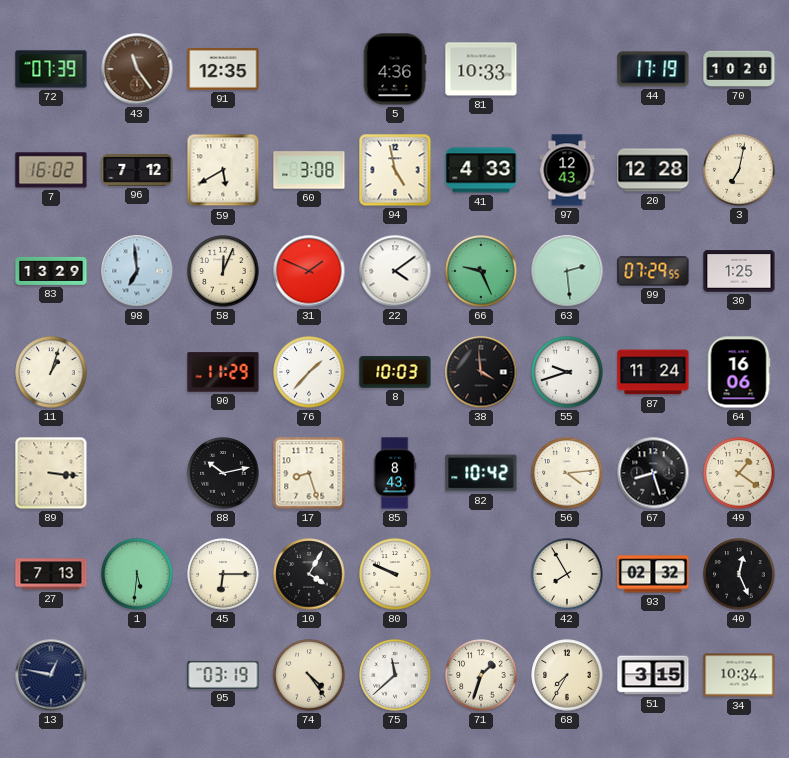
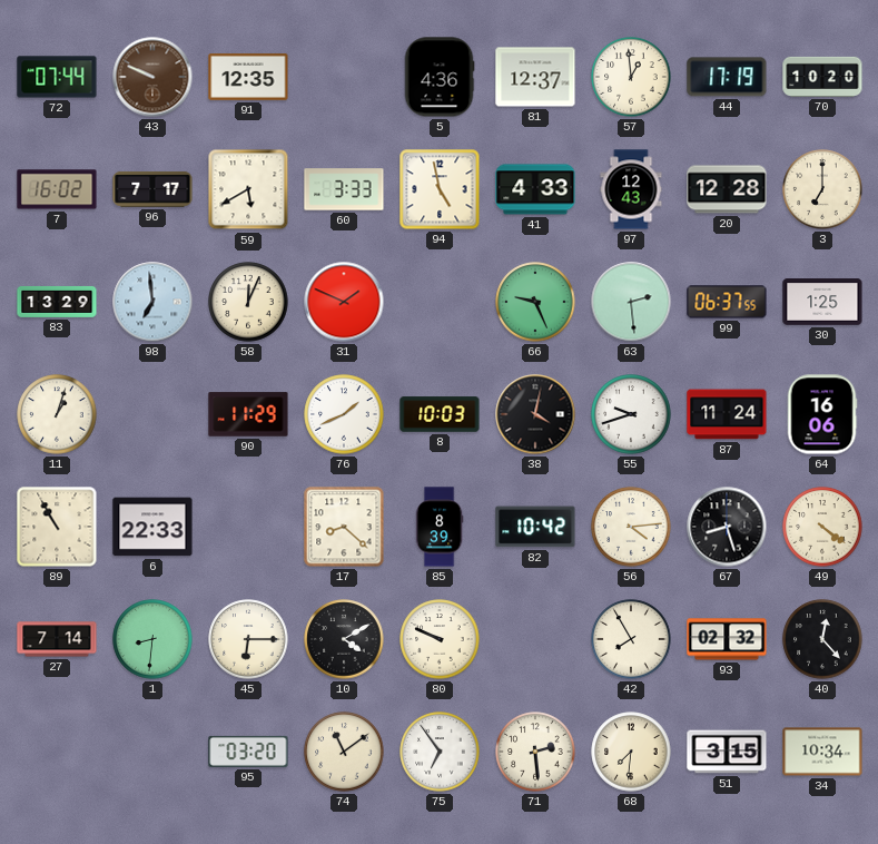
72: 07:39 -> 07:44 (57, 77)
43: 11:24 -> 9:49 (152, 77)
81: 10:33 -> 12:37 (535, 77)
57: none -> 12:59 (631, 77)
96: 7:12 -> 7:17 (152, 189)
60: 3:08 -> 3:33 (344, 189)
3: 7:02 -> 7:00 (822, 189)
22: 4:09 -> none (395, 271)
99: 07:29 -> 06:37 (727, 302)
76: 1:37 -> 1:41 (344, 414)
38: 3:59 -> 4:02 (535, 414)
89: 3:16 -> 10:55 (57, 527)
6: none -> 22:33 (152, 527)
88: 10:13 -> none (223, 473)
17: 8:27 -> 8:22 (344, 527)
85: 8:43 -> 8:39 (440, 527)
49: 1:21 -> 4:21 (822, 527)
27: 7:13 -> 7:14 (57, 639)
1: 5:31 -> 8:31 (152, 639)
10: 4:05 -> 4:10 (344, 639)
40: 12:26 -> 12:23 (822, 639)
13: 12:47 -> none (51, 675)
95: 03:19 -> 03:20 (248, 752)
74: 4:24 -> 11:09 (344, 752)
75: 11:38 -> 6:54 (440, 752)
71: 1:33 -> 2:29 (535, 752)
68: 7:35 -> 7:31 (631, 752)
